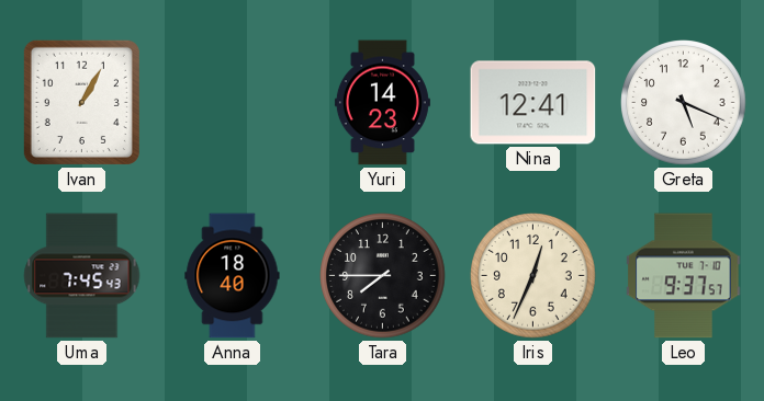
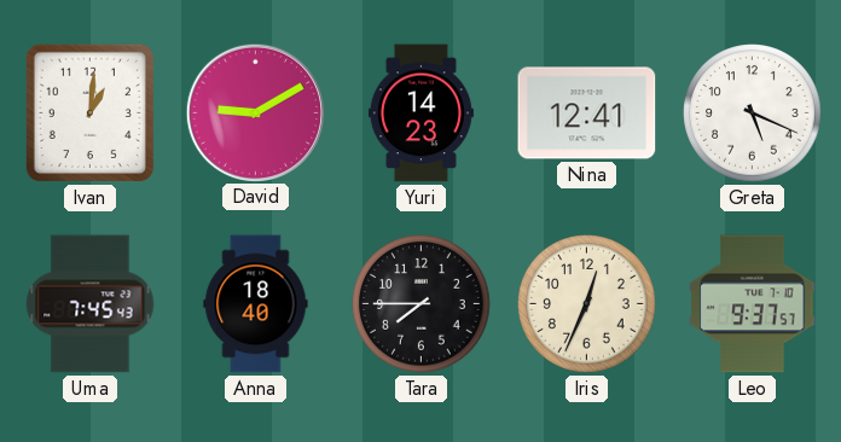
Ivan: 1:05 -> 1:01 (89, 112)
David: none -> 9:10 (255, 112)
